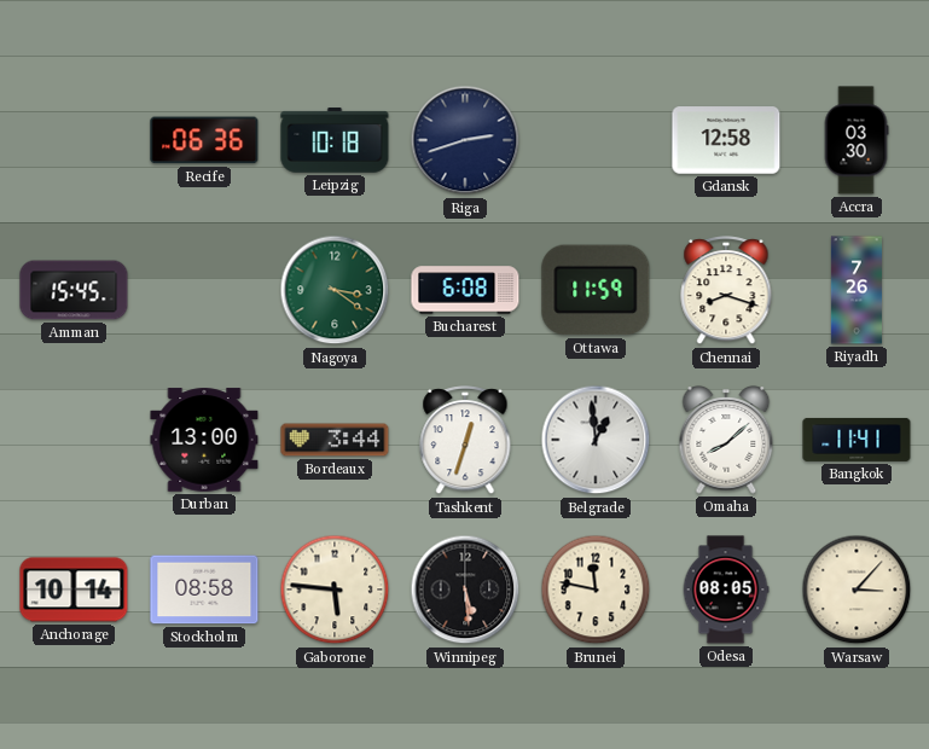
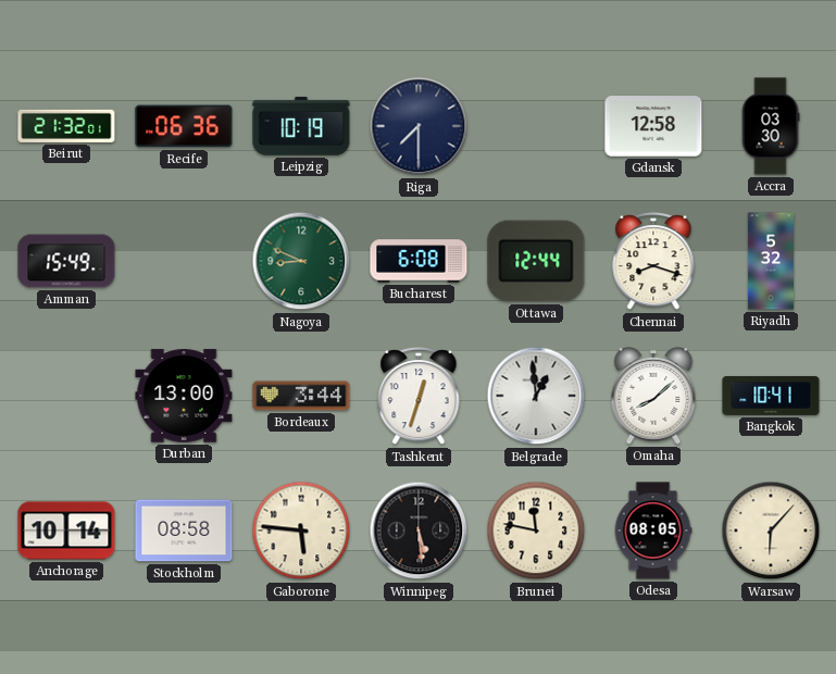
Beirut: none -> 21:32 (66, 126)
Leipzig: 10:18 -> 10:19 (301, 126)
Riga: 2:42 -> 7:30 (419, 126)
Amman: 15:45 -> 15:49 (66, 261)
Nagoya: 3:21 -> 8:49 (301, 261)
Ottawa: 11:59 -> 12:44 (536, 261)
Riyadh: 7:26 -> 5:32 (771, 261)
Bangkok: 11:41 -> 10:41 (771, 396)
Warsaw: 3:07 -> 6:07 (771, 531)
